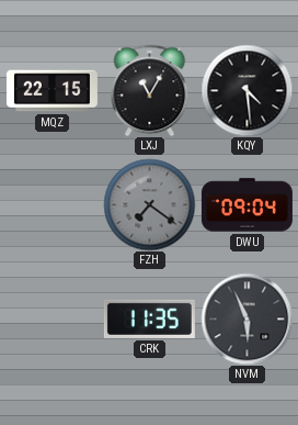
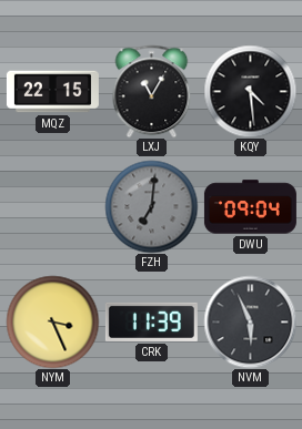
FZH: 7:21 -> 7:01 (151, 206)
NYM: none -> 3:26 (52, 321)
CRK: 11:35 -> 11:39 (151, 321)
